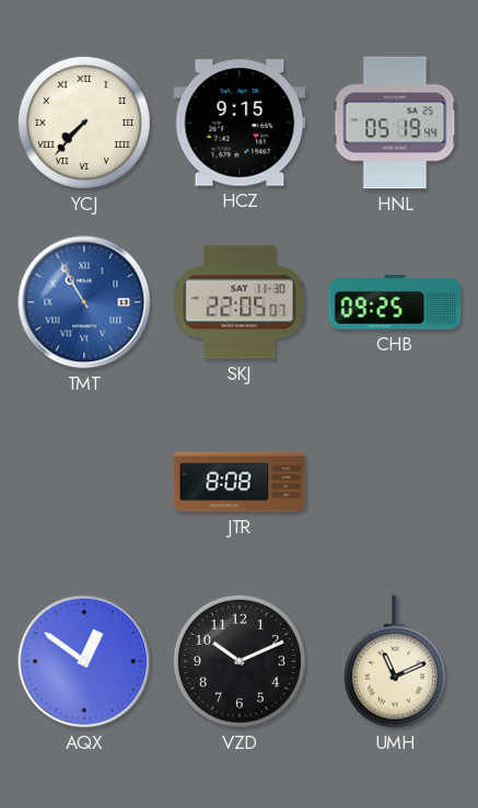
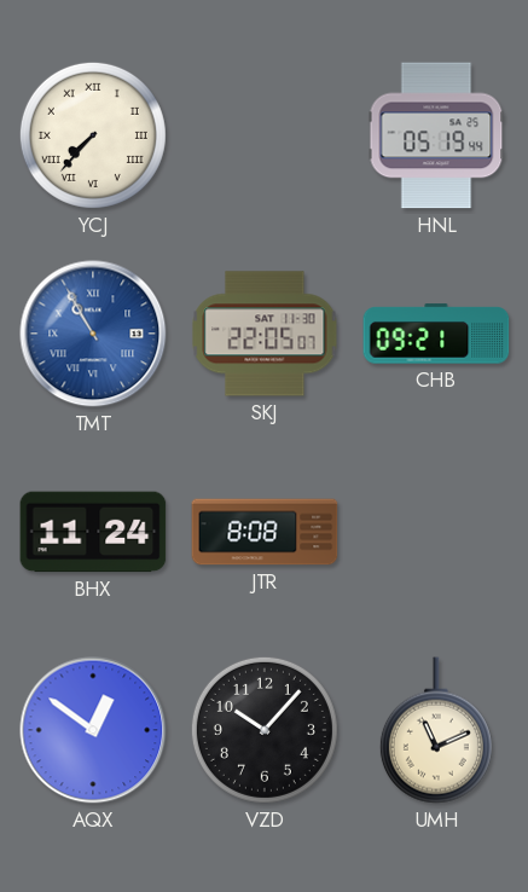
HCZ: 9:15 -> none (240, 123)
CHB: 09:25 -> 09:21 (436, 334)
BHX: none -> 11:24 (93, 532)
VZD: 10:11 -> 10:07 (265, 730)
